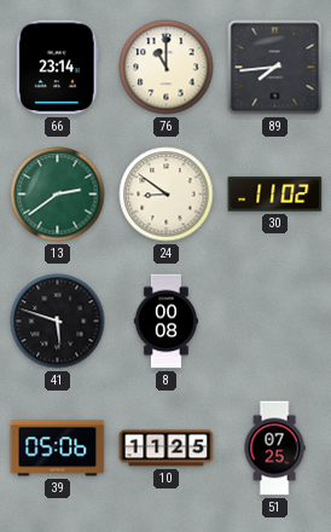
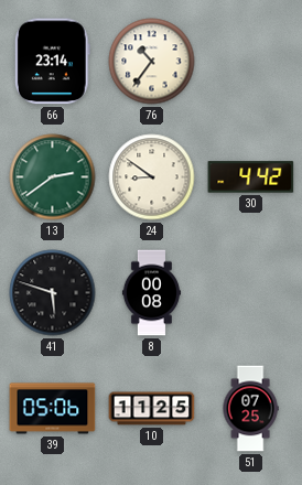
76: 11:00 -> 10:36 (152, 62)
89: 7:44 -> none (275, 68)
30: 11:02 -> 4:42 (251, 177)
